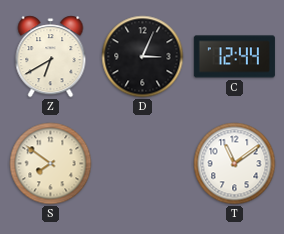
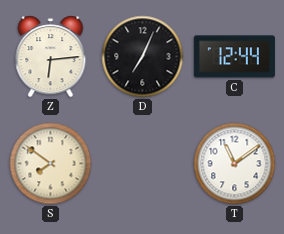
Z: 6:40 -> 6:14 (51, 57)
D: 3:04 -> 7:04 (143, 57)
